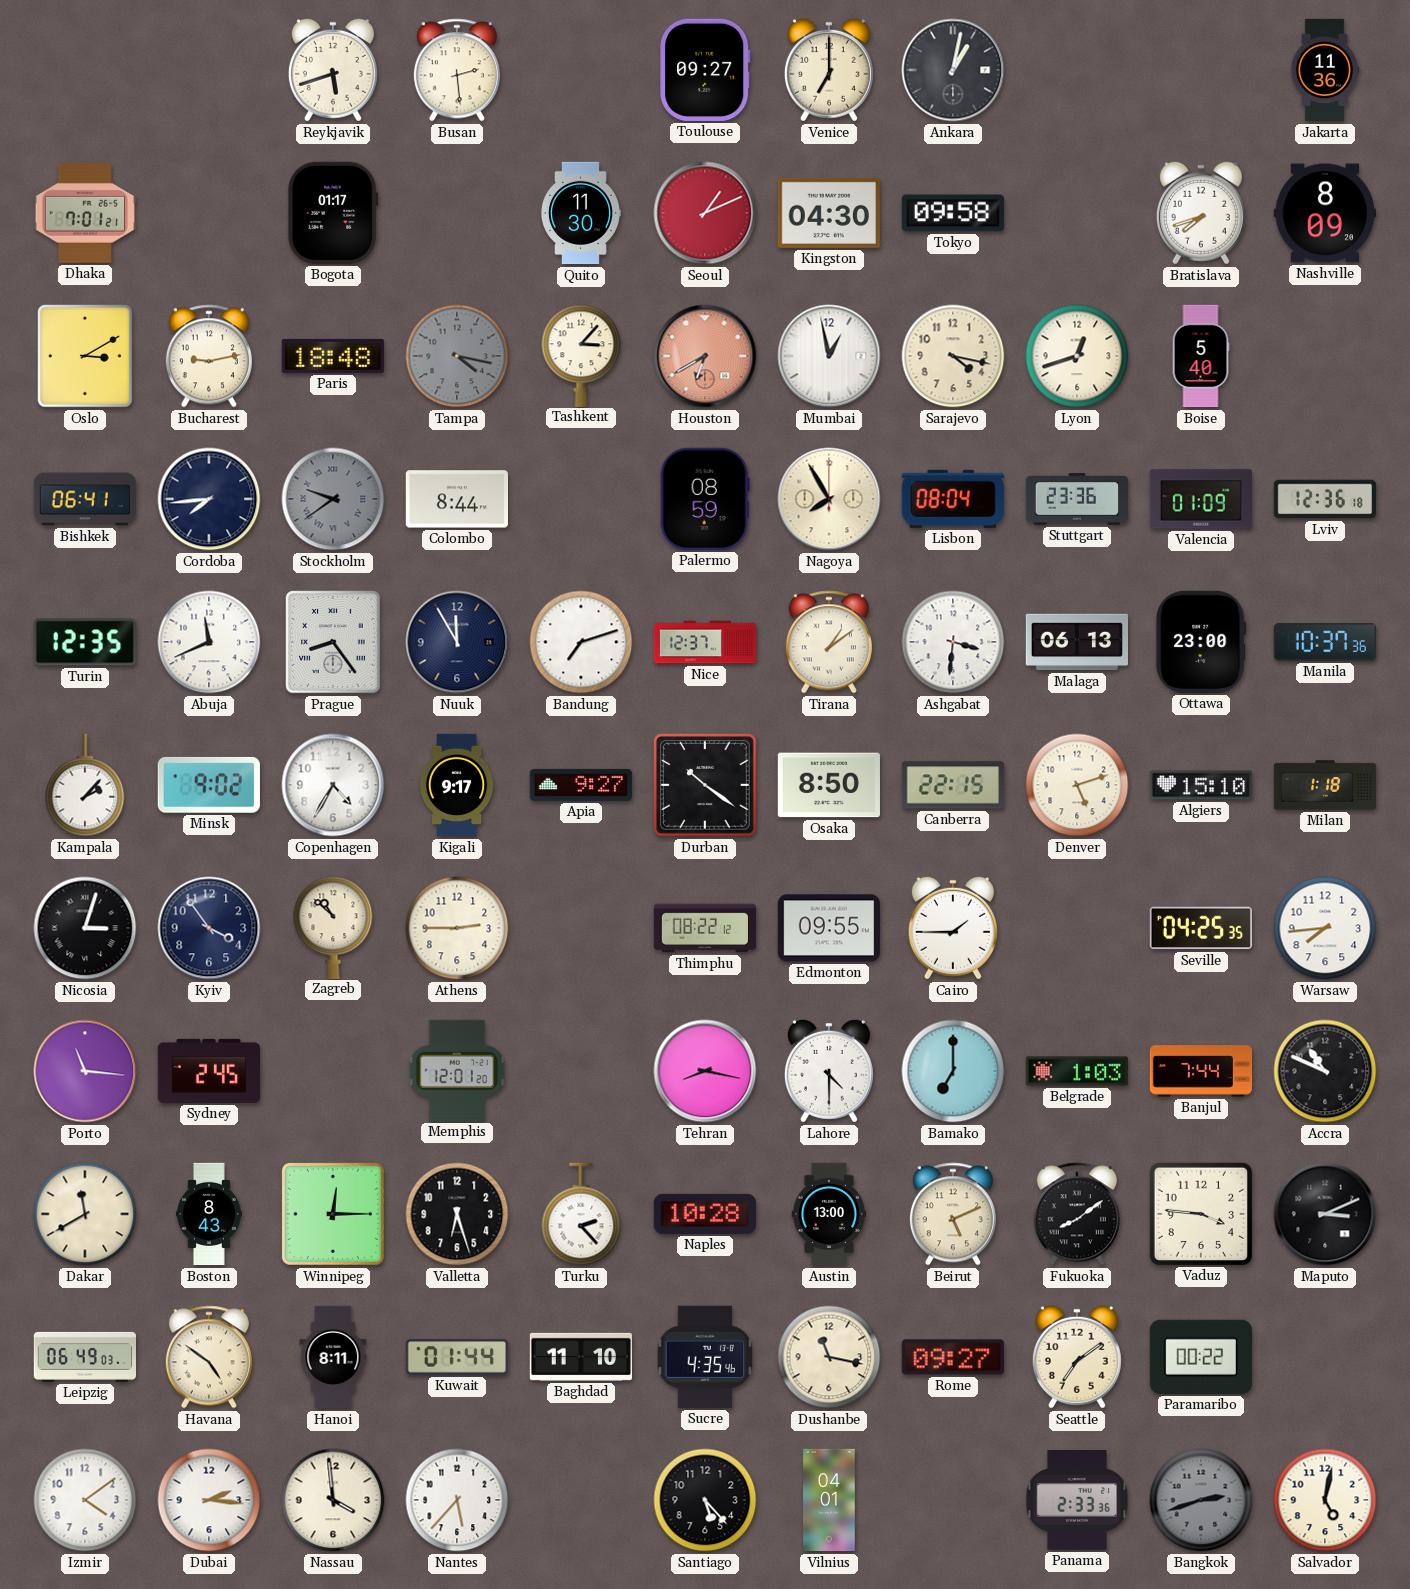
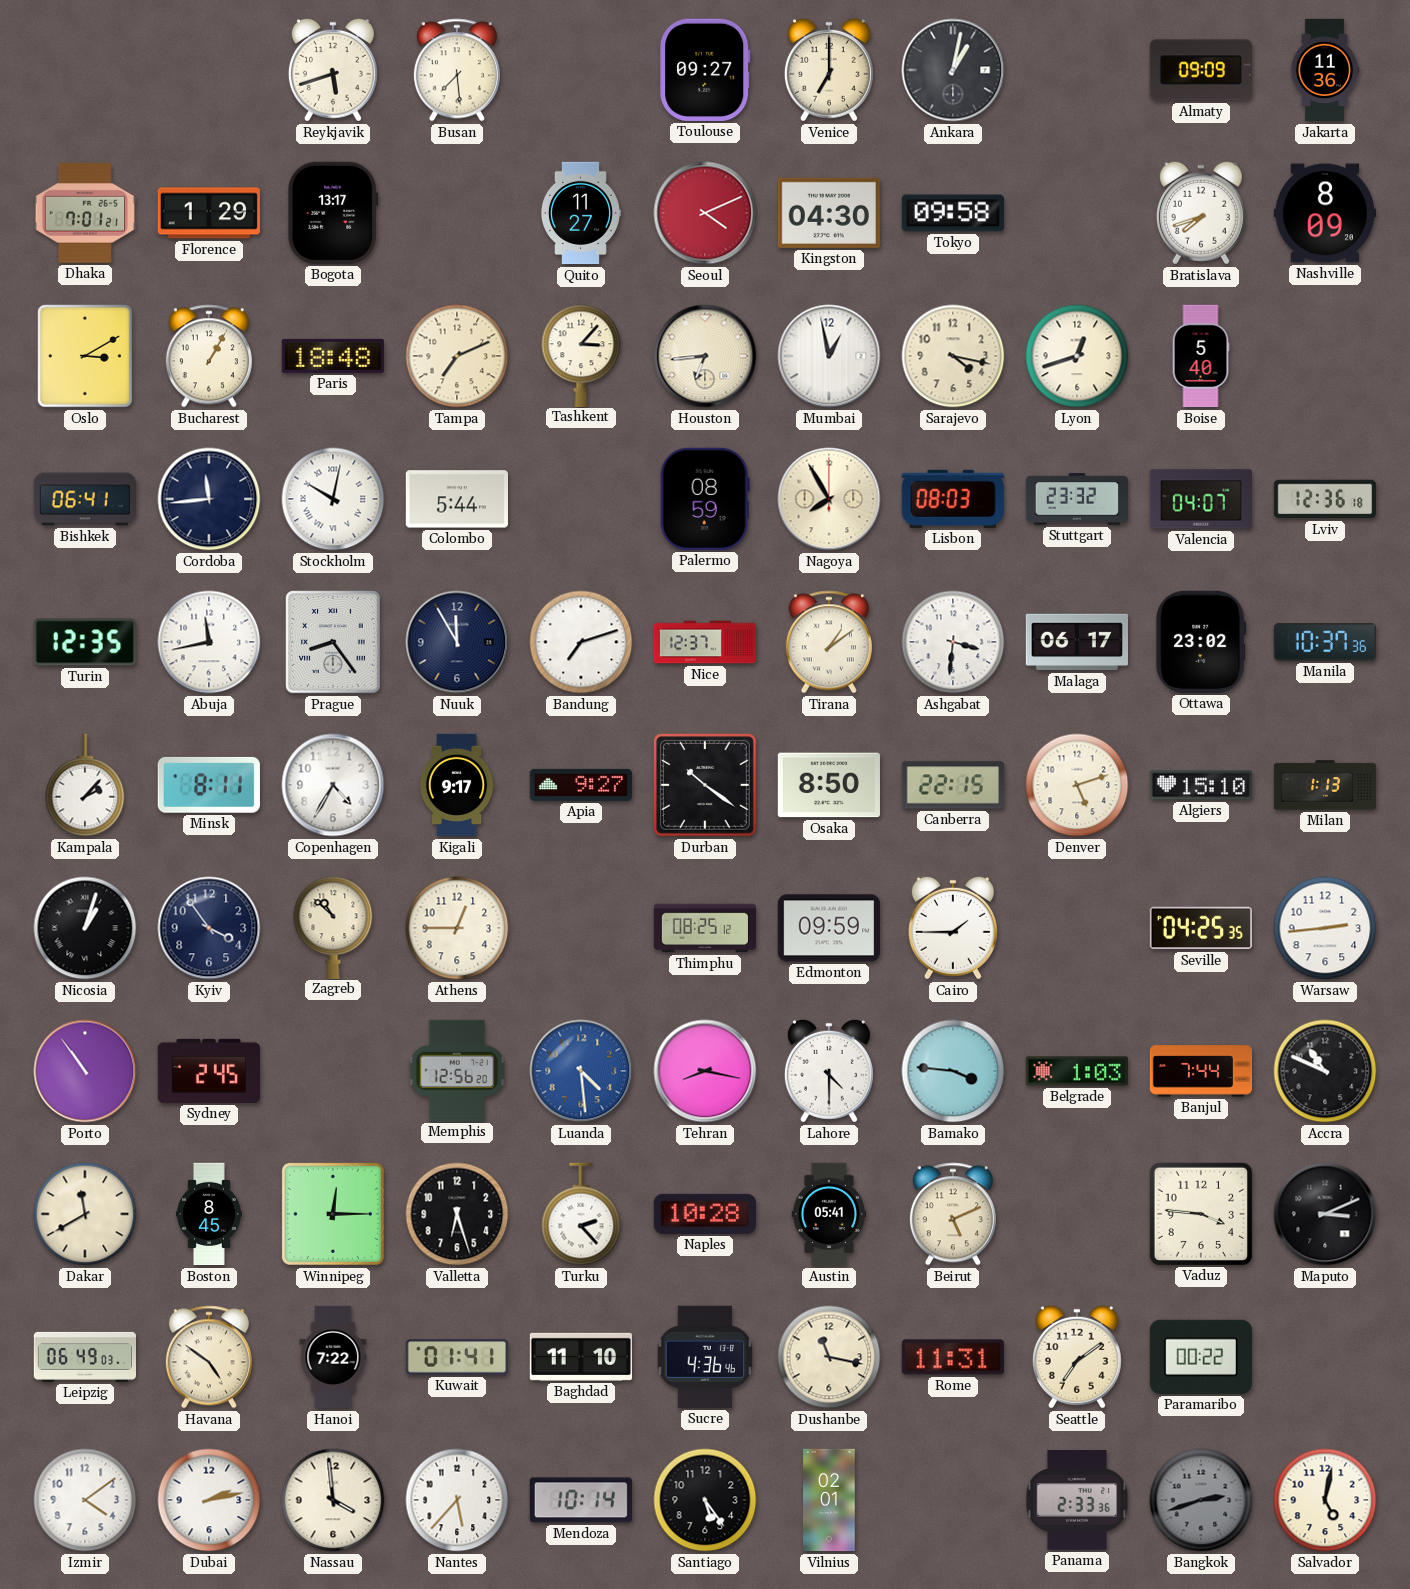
Busan: 2:29 -> 7:29 (457, 70)
Almaty: none -> 09:09 (1201, 70)
Florence: none -> 1:29 (208, 213)
Bogota: 01:17 -> 13:17 (333, 213)
Quito: 11:30 -> 11:27 (580, 213)
Seoul: 1:11 -> 4:11 (705, 213)
Bucharest: 9:13 -> 1:05 (209, 356)
Tampa: 4:17 -> 7:11 (457, 356)
Tampa dial: grey -> cream (457, 356)
Houston: 6:40 -> 6:44 (705, 356)
Houston dial: salmon -> cream (705, 356)
Cordoba: 7:44 -> 11:44 (209, 499)
Stockholm: 9:39 -> 10:02 (333, 499)
Stockholm dial: grey -> white (333, 499)
Colombo: 8:44 -> 5:44 (456, 499)
Lisbon: 08:04 -> 08:03 (953, 499)
Stuttgart: 23:36 -> 23:32 (1077, 499)
Valencia: 01:09 -> 04:07 (1200, 499)
Abuja: 11:41 -> 11:43 (209, 642)
Malaga: 06:13 -> 06:17 (1076, 642)
Ottawa: 23:00 -> 23:02 (1201, 642)
Minsk: 9:02 -> 8:11 (209, 785)
Milan: 1:18 -> 1:13 (1325, 785)
Nicosia: 3:03 -> 1:03 (85, 928)
Athens: 2:45 -> 12:45 (457, 928)
Thimphu: 08:22 -> 08:25 (704, 928)
Edmonton: 09:55 -> 09:59 (828, 928)
Warsaw: 7:44 -> 2:44 (1325, 928)
Porto: 11:16 -> 10:54 (85, 1071)
Memphis: 12:01 -> 12:56 (457, 1070)
Luanda: none -> 4:29 (581, 1071)
Bamako: 7:00 -> 3:46 (953, 1071)
Boston: 8:43 -> 8:45 (209, 1214)
Austin: 13:00 -> 05:41 (829, 1214)
Fukuoka: 8:09 -> none (1077, 1214)
Hanoi: 8:11 -> 7:22 (333, 1357)
Kuwait: 01:44 -> 01:41 (456, 1357)
Sucre: 4:35 -> 4:36 (705, 1357)
Rome: 09:27 -> 11:31 (953, 1357)
Dubai: 2:16 -> 2:13 (209, 1500)
Mendoza: none -> 10:14 (581, 1500)
Santiago: 5:23 -> 5:24 (705, 1500)
Vilnius: 04:01 -> 02:01 (829, 1500)
